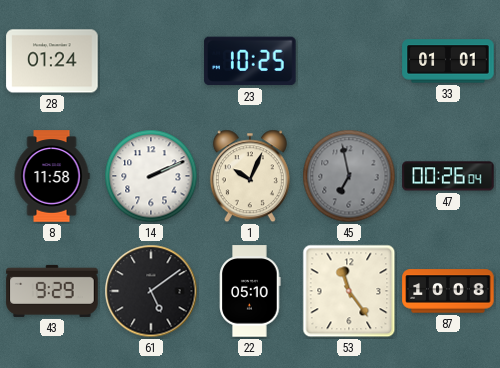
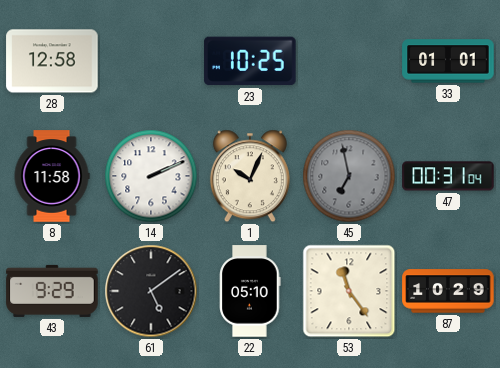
28: 01:24 -> 12:58 (52, 61)
47: 00:26 -> 00:31 (448, 176)
87: 10:08 -> 10:29 (448, 291)
